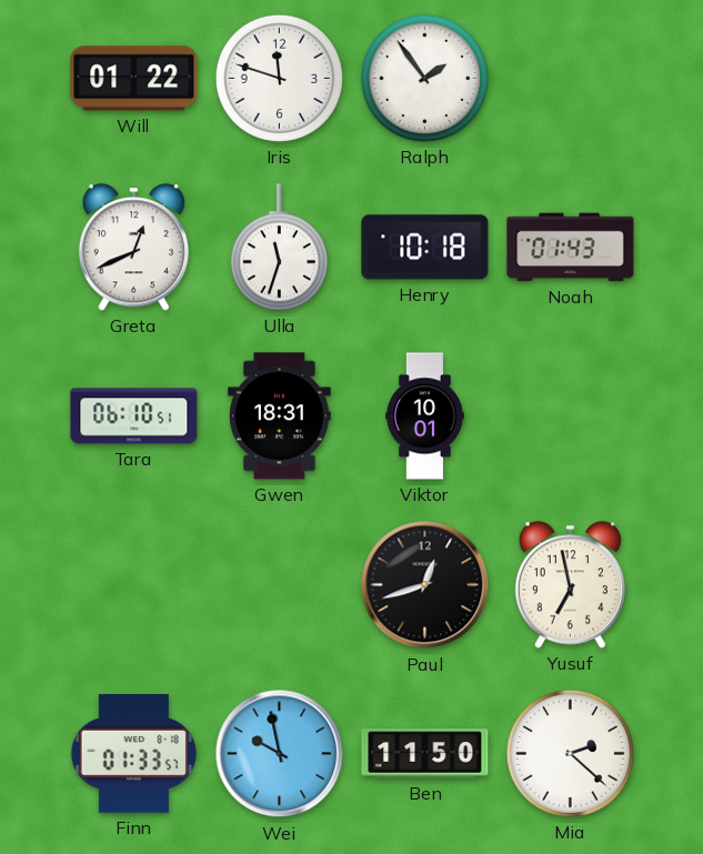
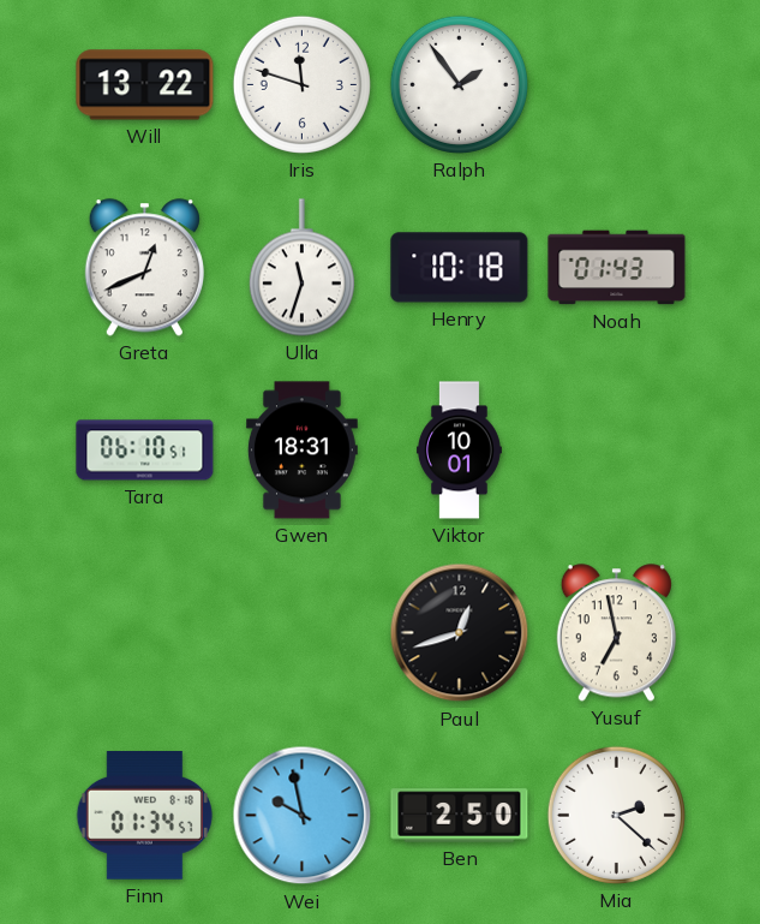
Will: 01:22 -> 13:22 (145, 85)
Finn: 01:33 -> 01:34 (144, 816)
Ben: 11:50 -> 2:50 (460, 816)
